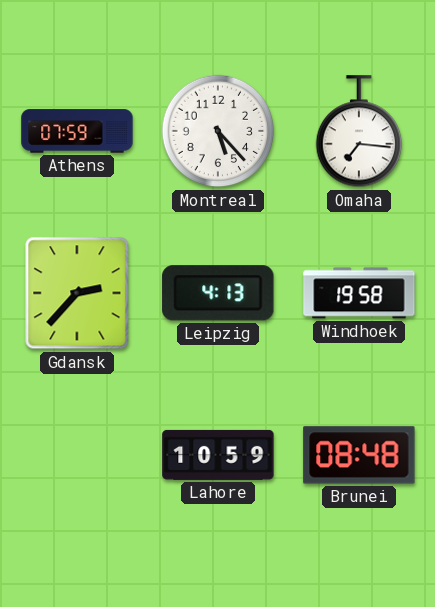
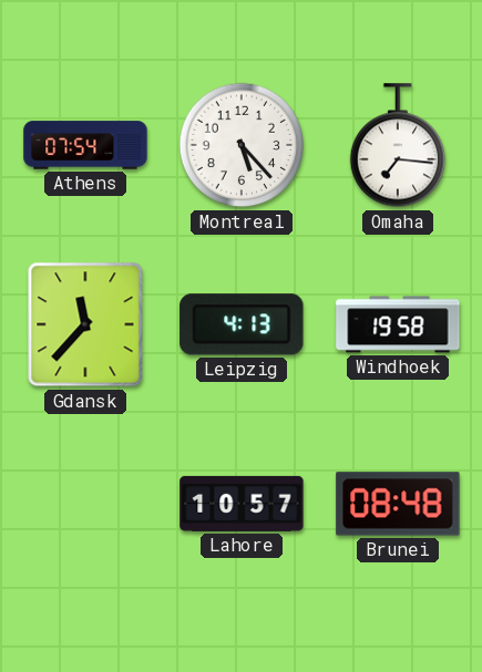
Athens: 07:59 -> 07:54 (85, 145)
Gdansk: 2:37 -> 11:37 (85, 324)
Lahore: 10:59 -> 10:57 (242, 504)
